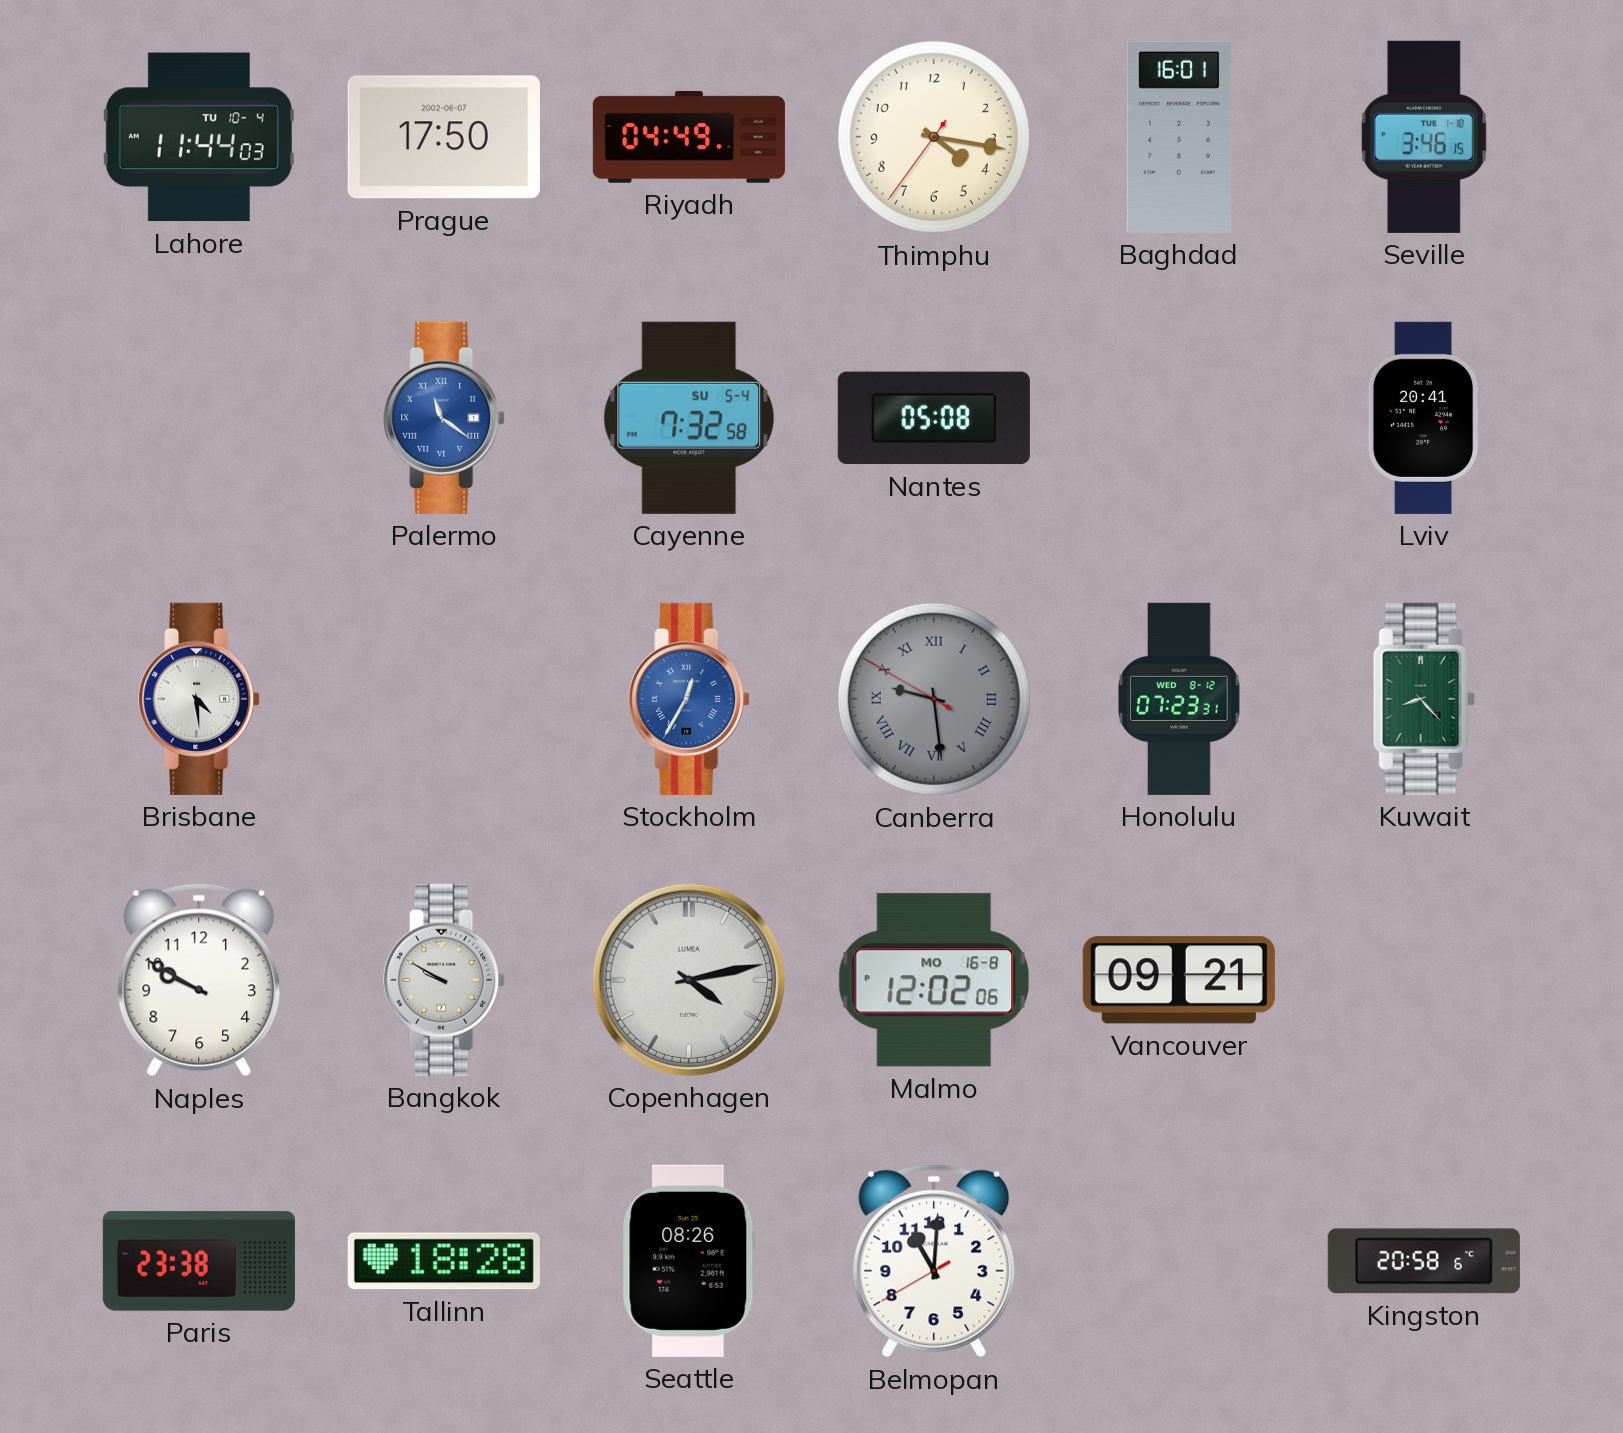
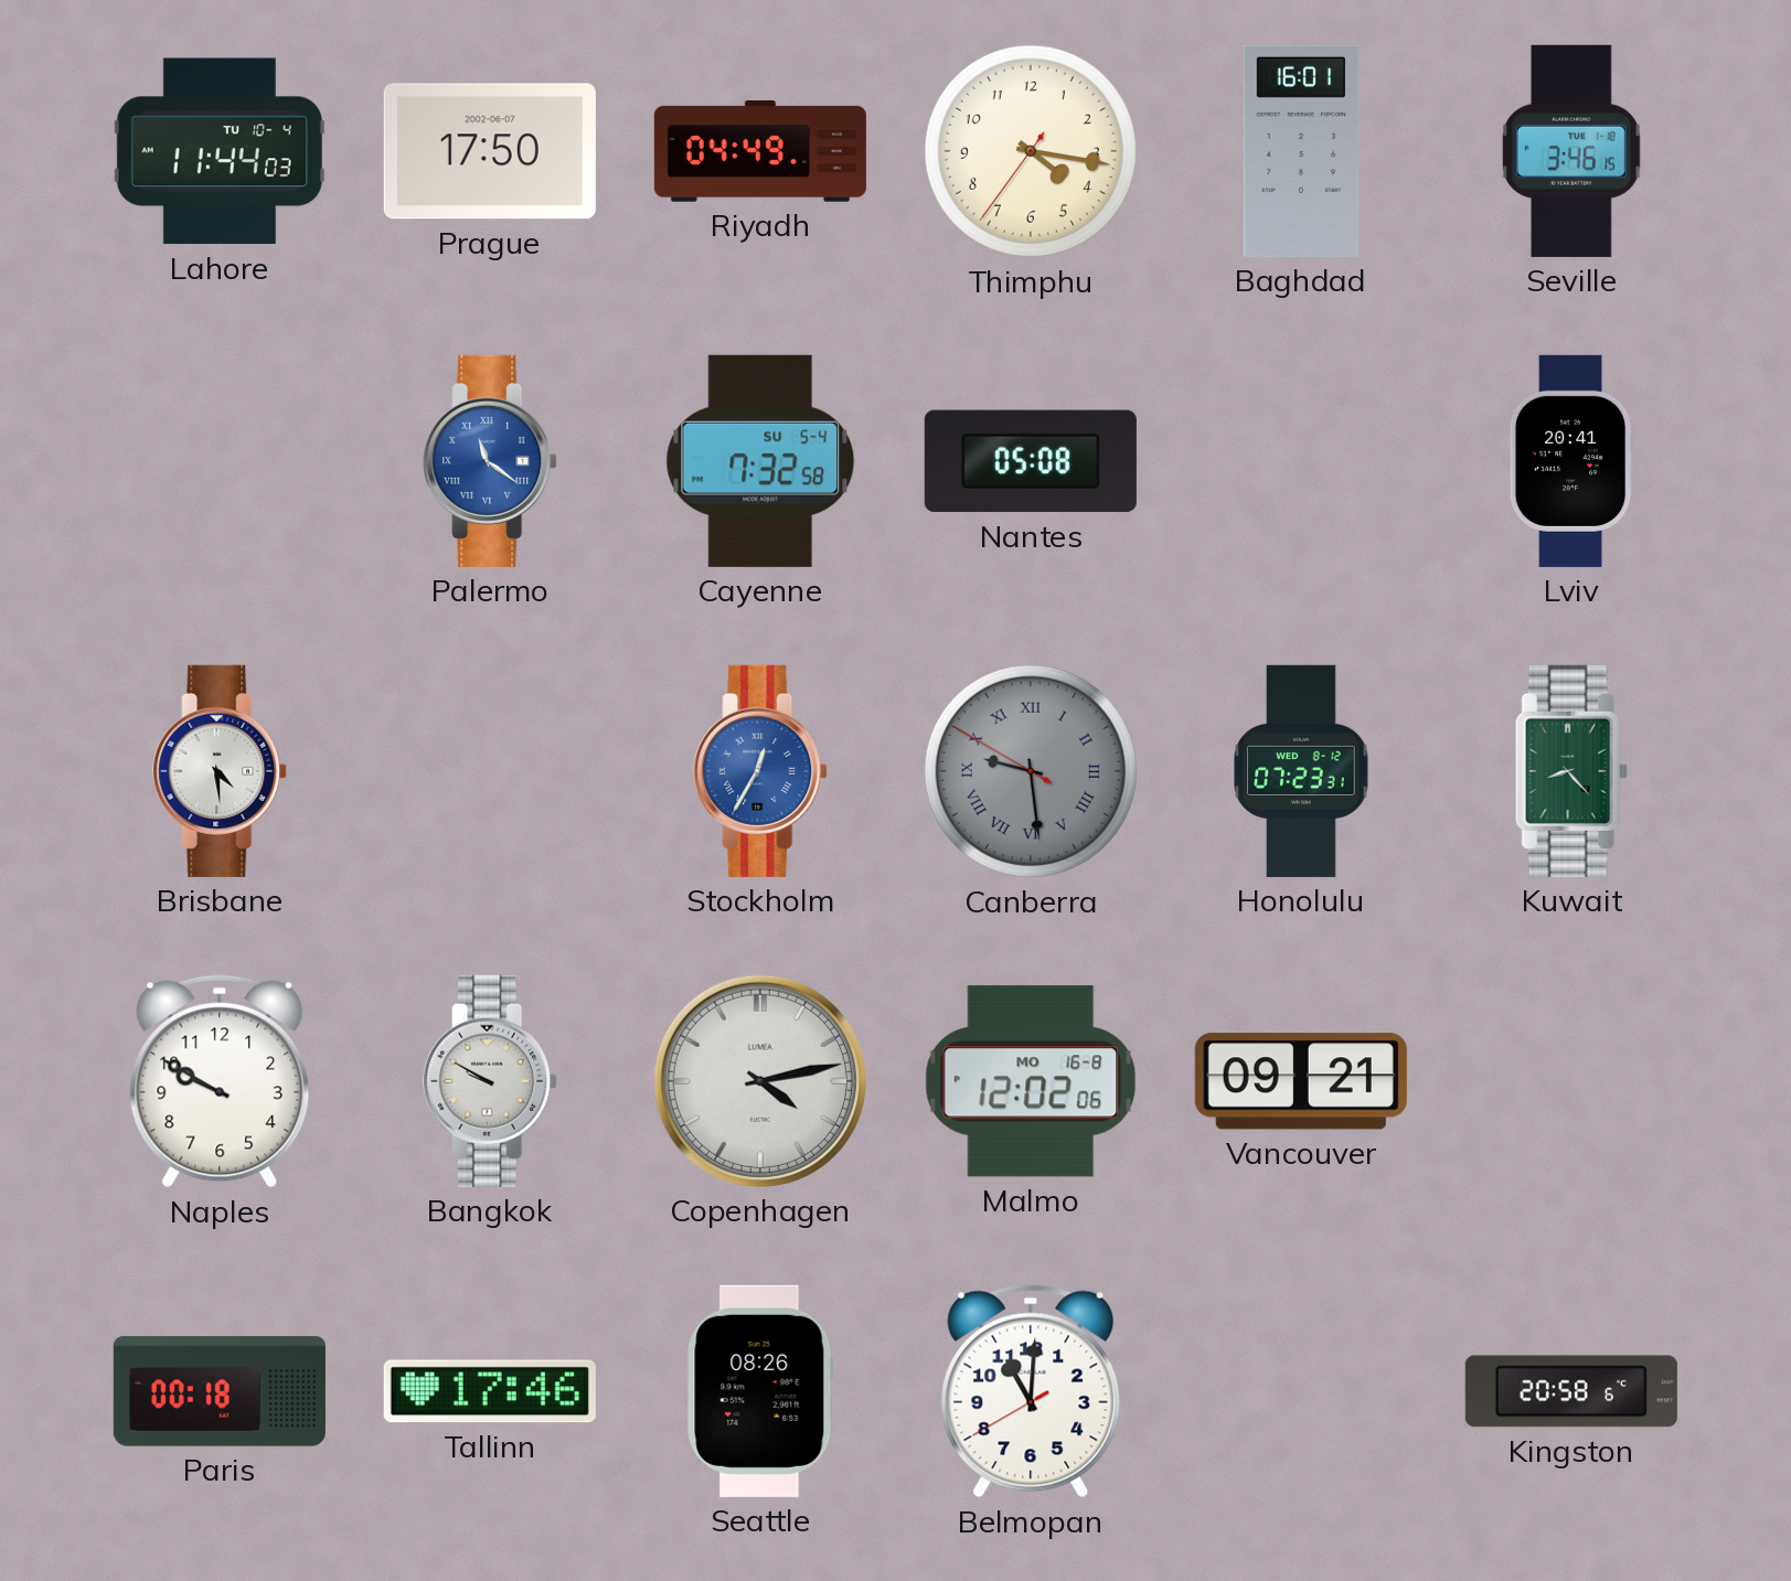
Paris: 23:38 -> 00:18 (220, 1391)
Tallinn: 18:28 -> 17:46 (490, 1391)
